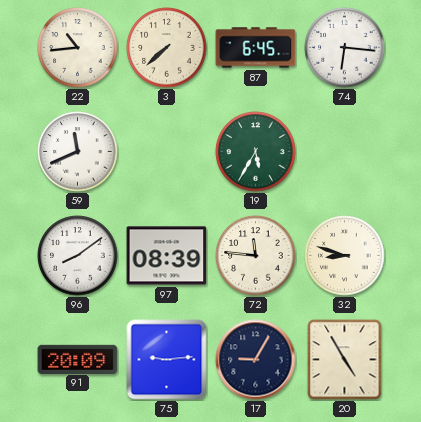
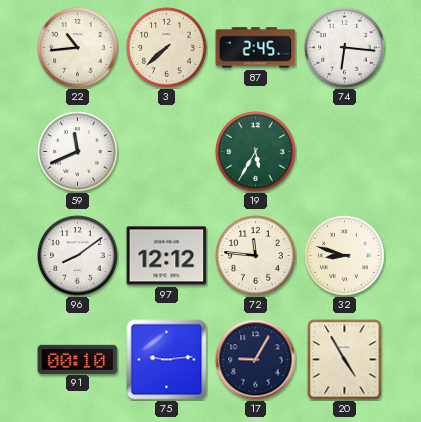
87: 6:45 -> 2:45 (256, 48)
97: 08:39 -> 12:12 (167, 256)
91: 20:09 -> 00:10 (78, 359)
